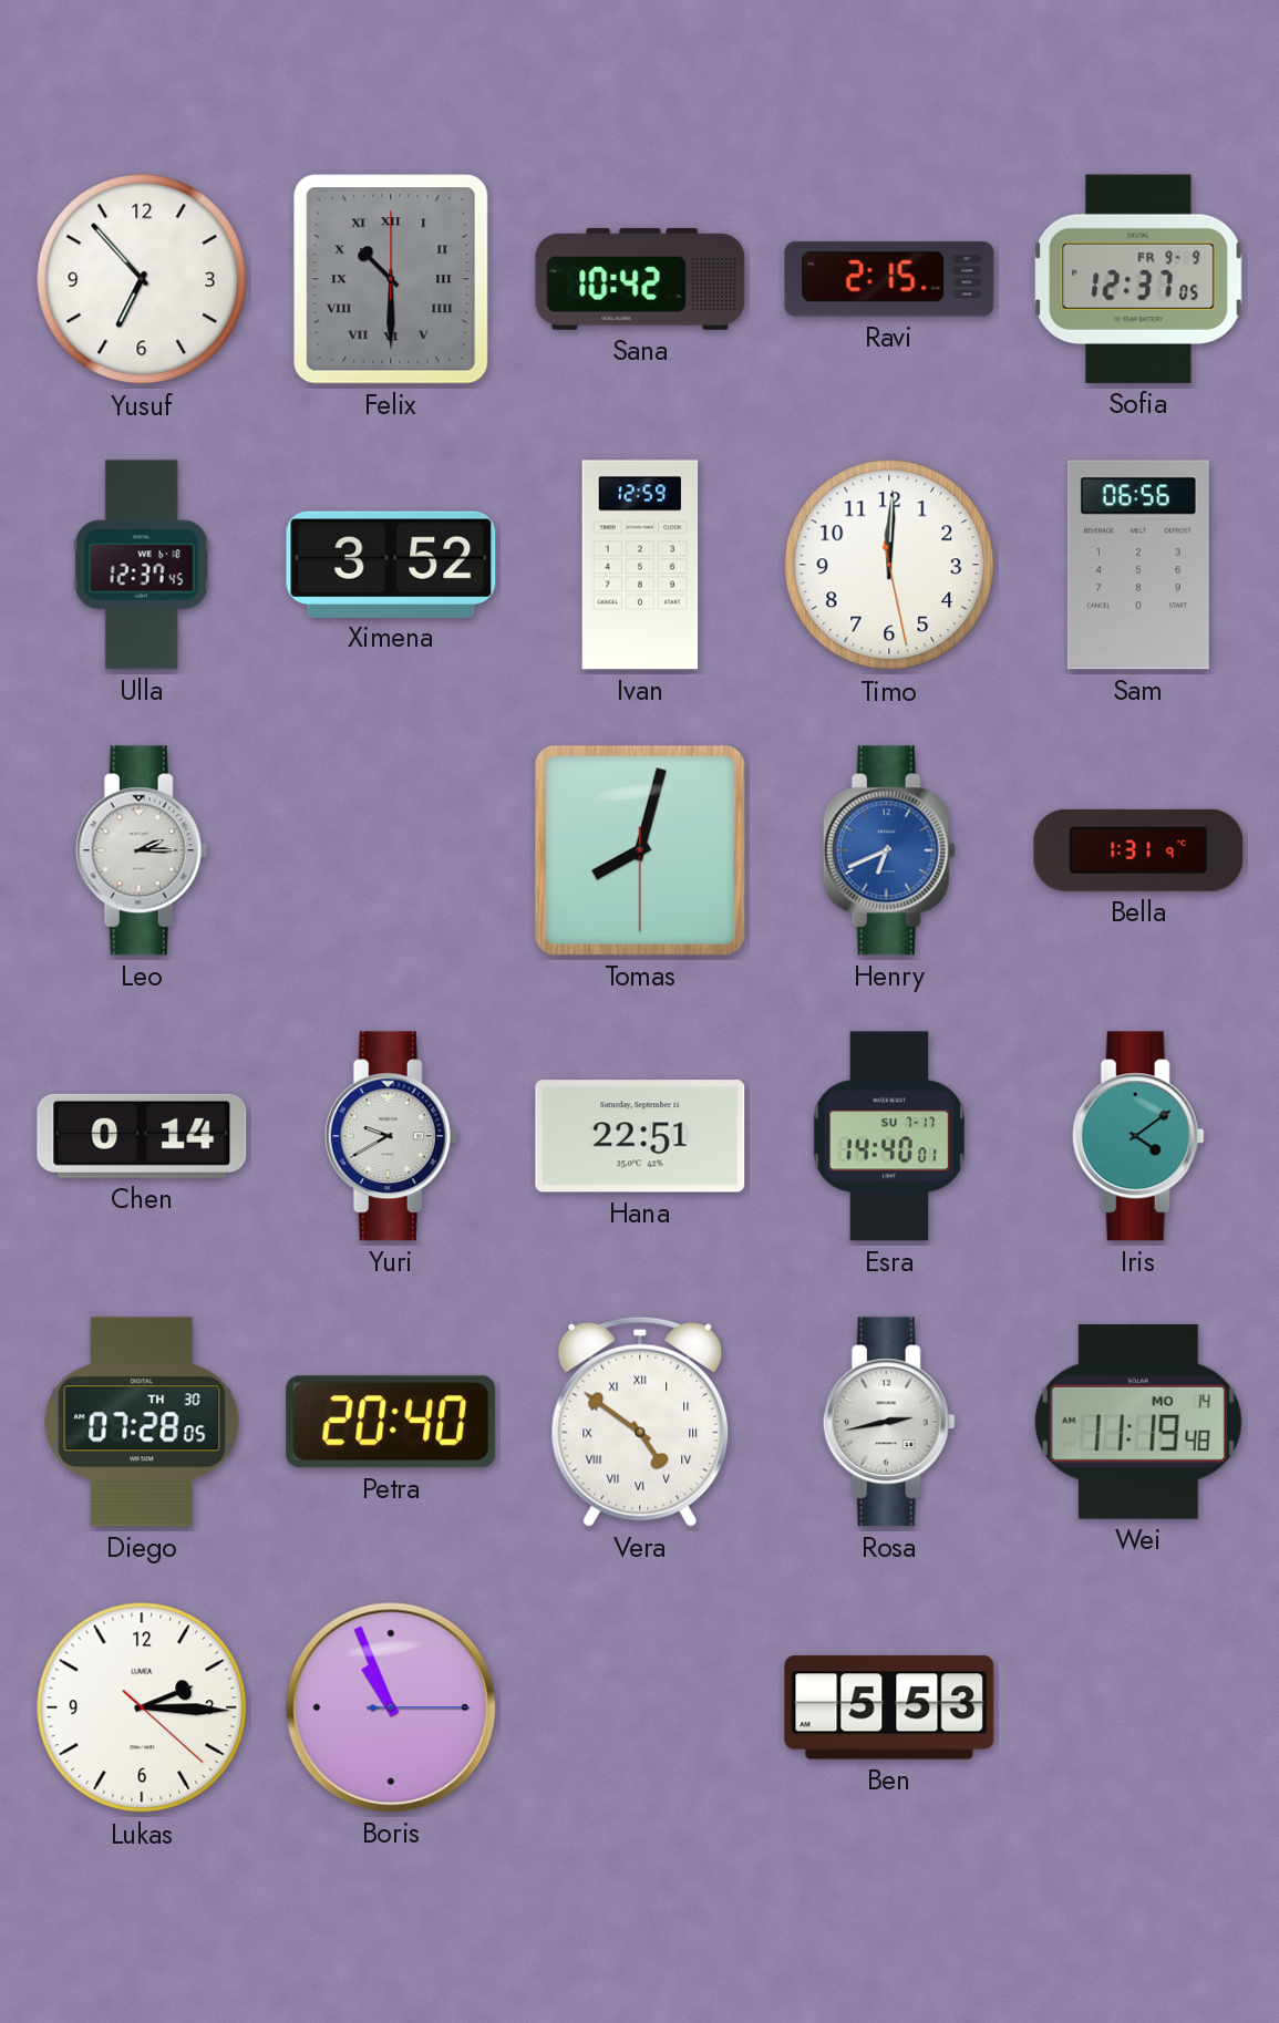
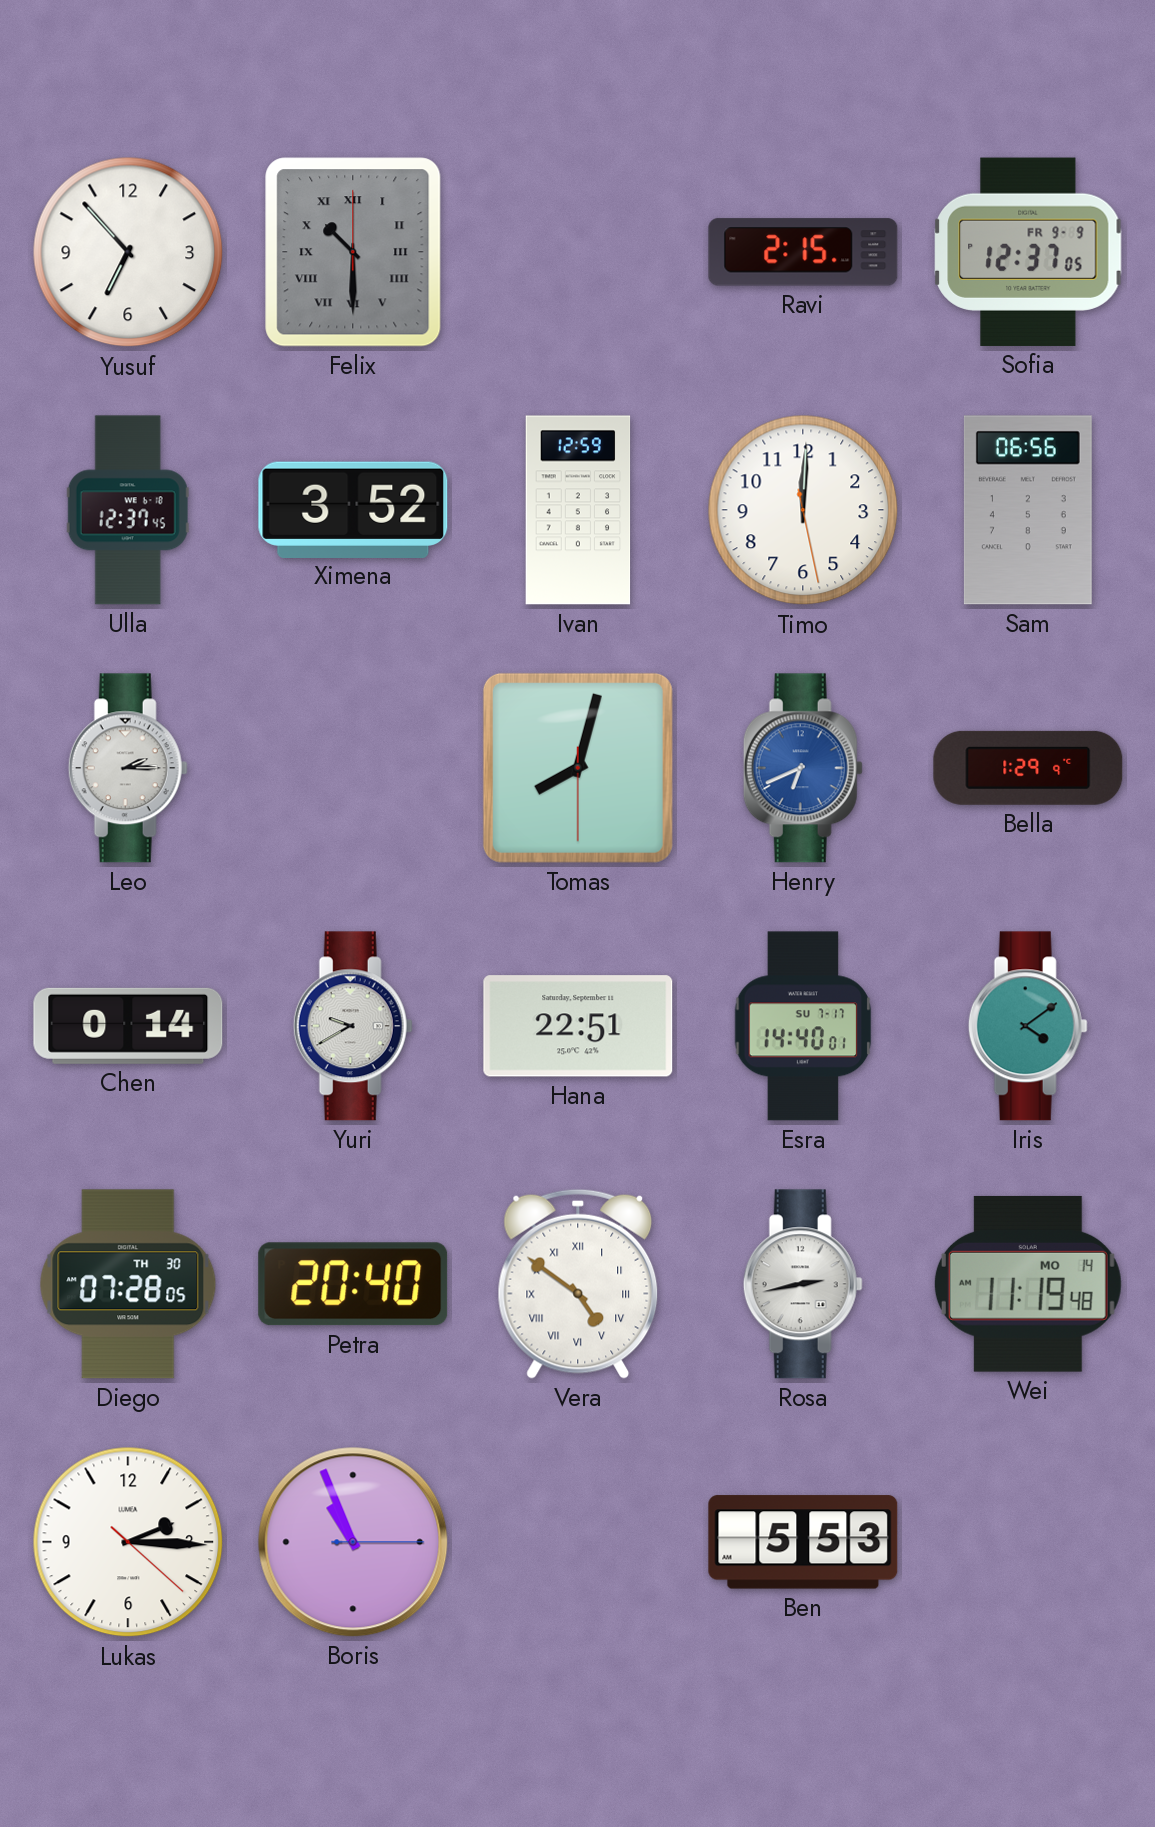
Sana: 10:42 -> none (640, 279)
Bella: 1:31 -> 1:29 (1028, 768)
